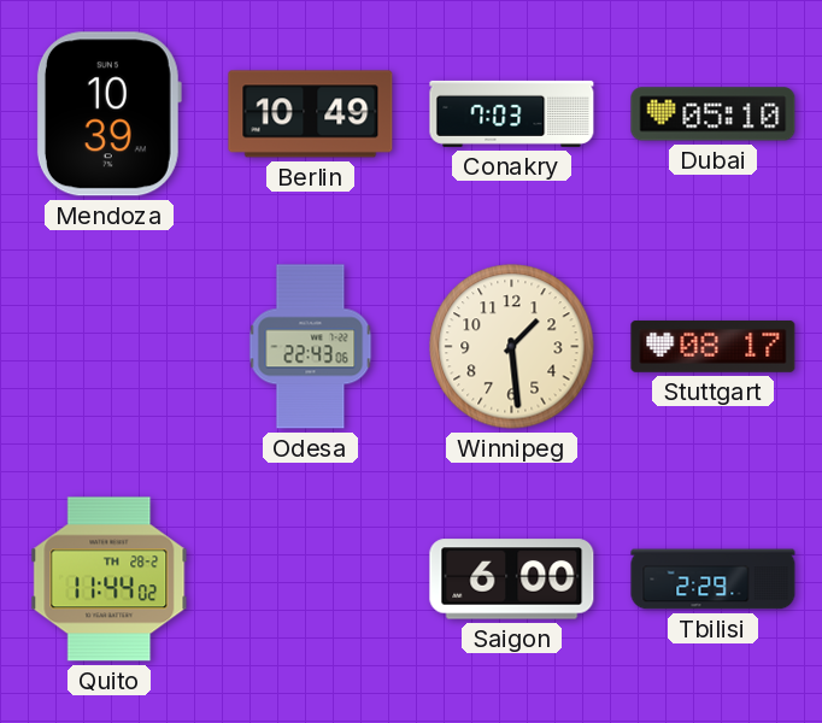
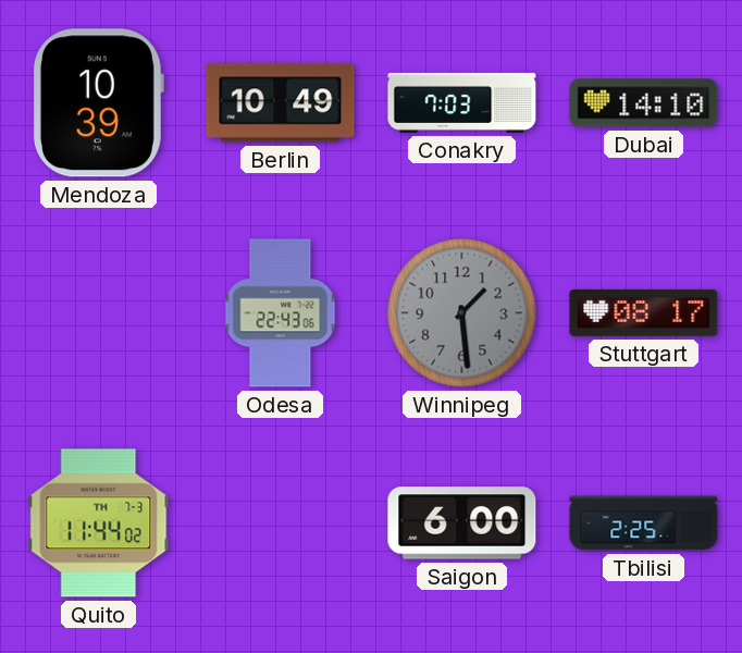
Dubai: 05:10 -> 14:10 (644, 103)
Winnipeg dial: cream -> grey (462, 313)
Quito date: TH 28-2 -> TH 7-3 (99, 523)
Tbilisi: 2:29 -> 2:25 (644, 523)
